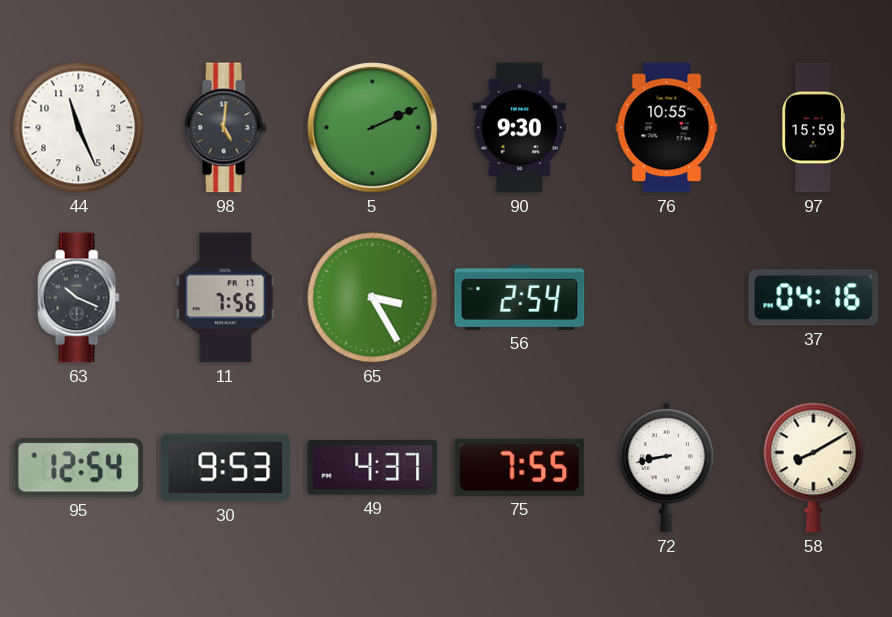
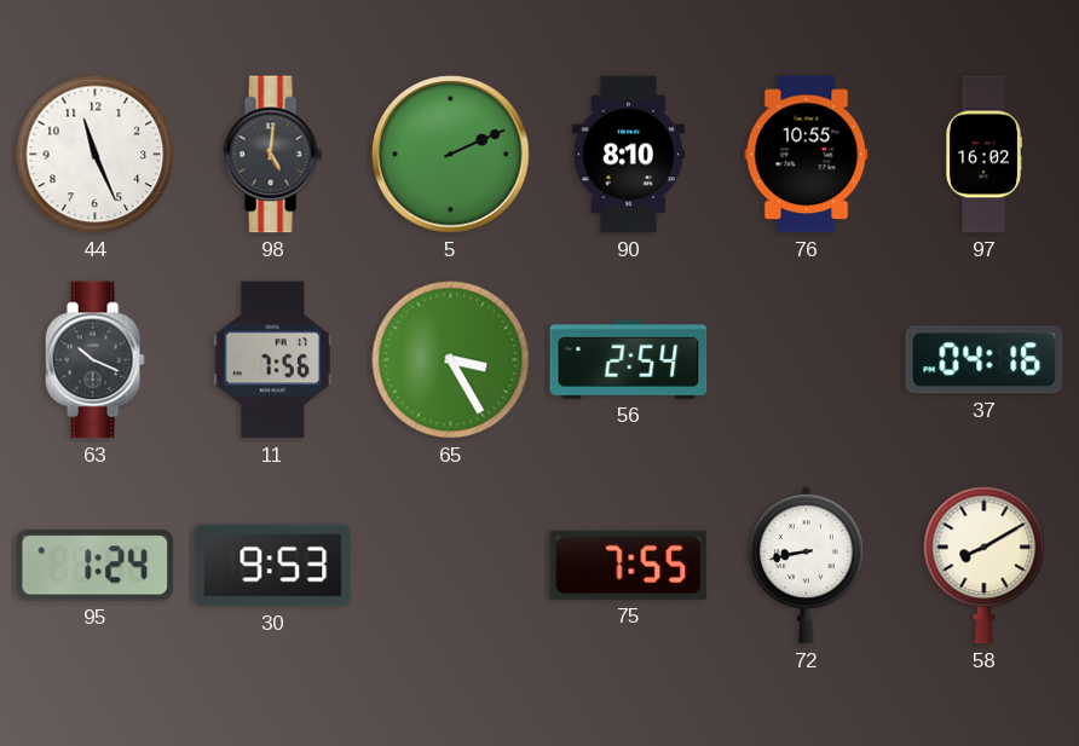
90: 9:30 -> 8:10 (628, 155)
97: 15:59 -> 16:02 (982, 155)
95: 12:54 -> 1:24 (96, 566)
49: 4:37 -> none (373, 468)
